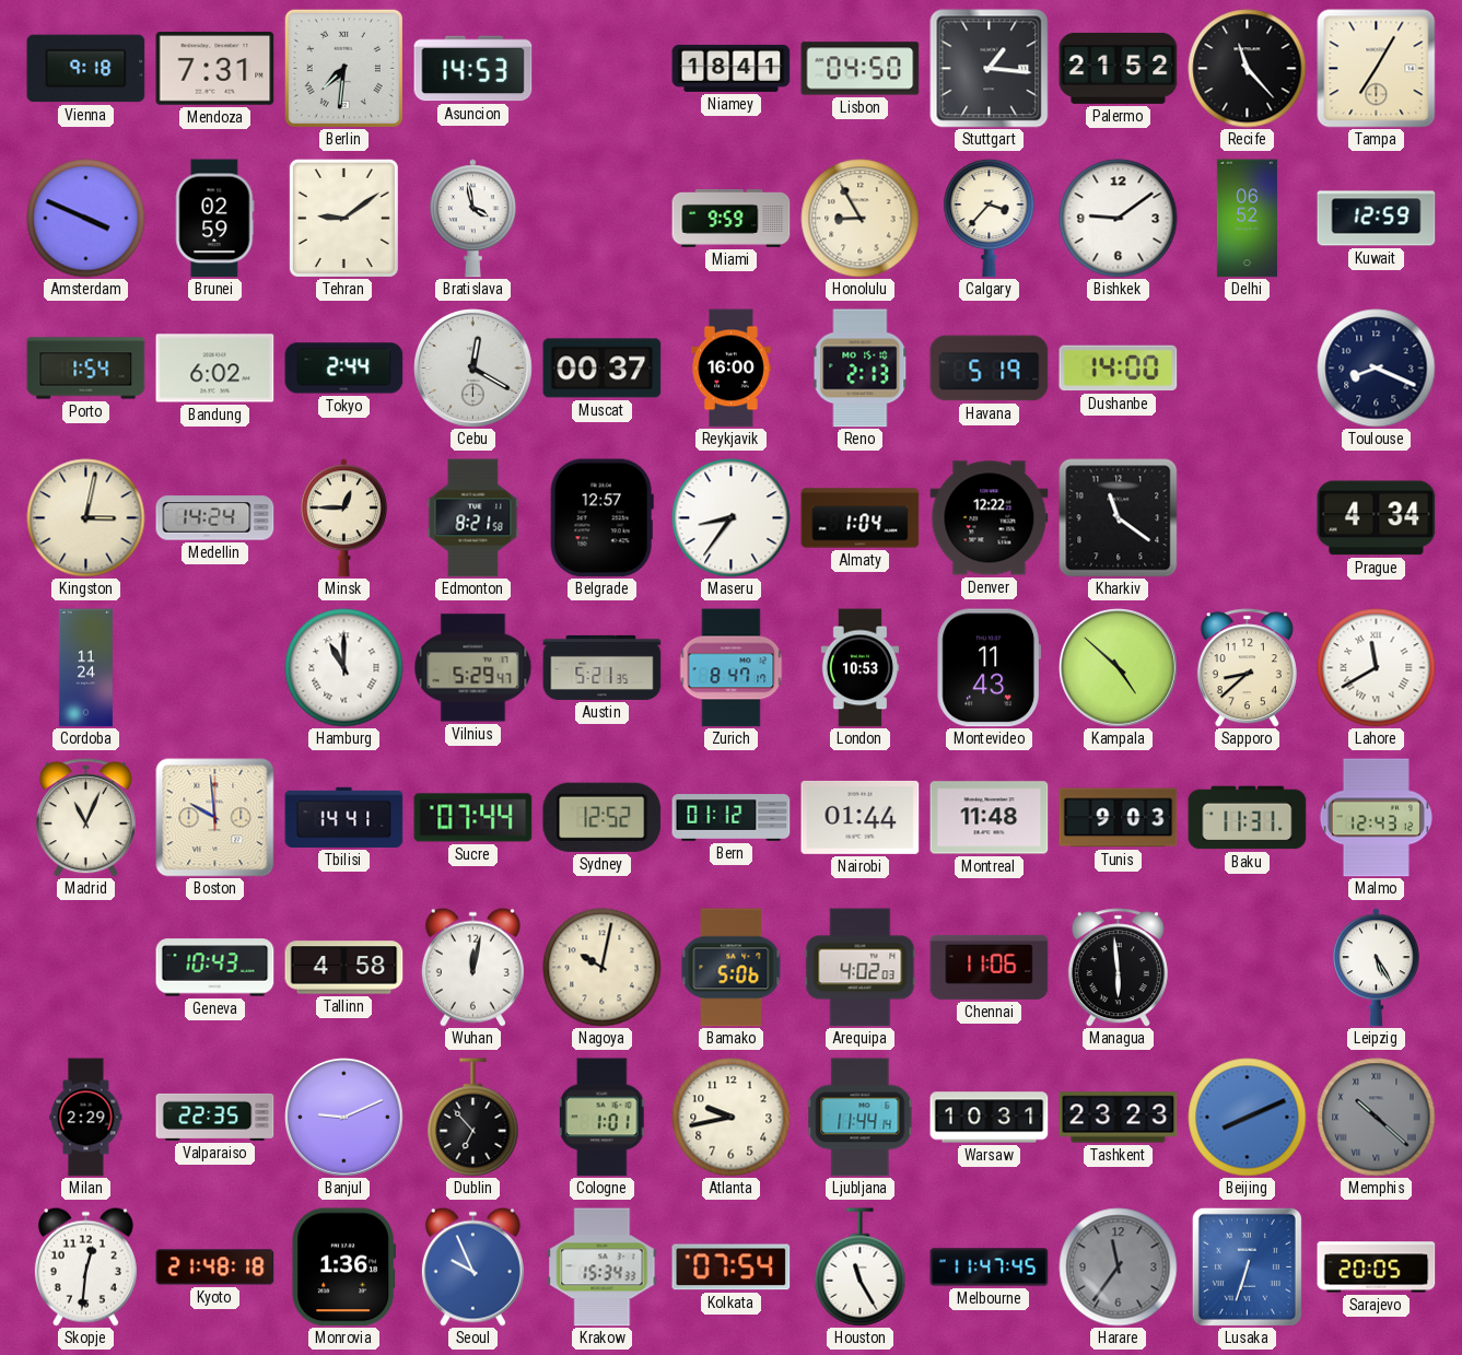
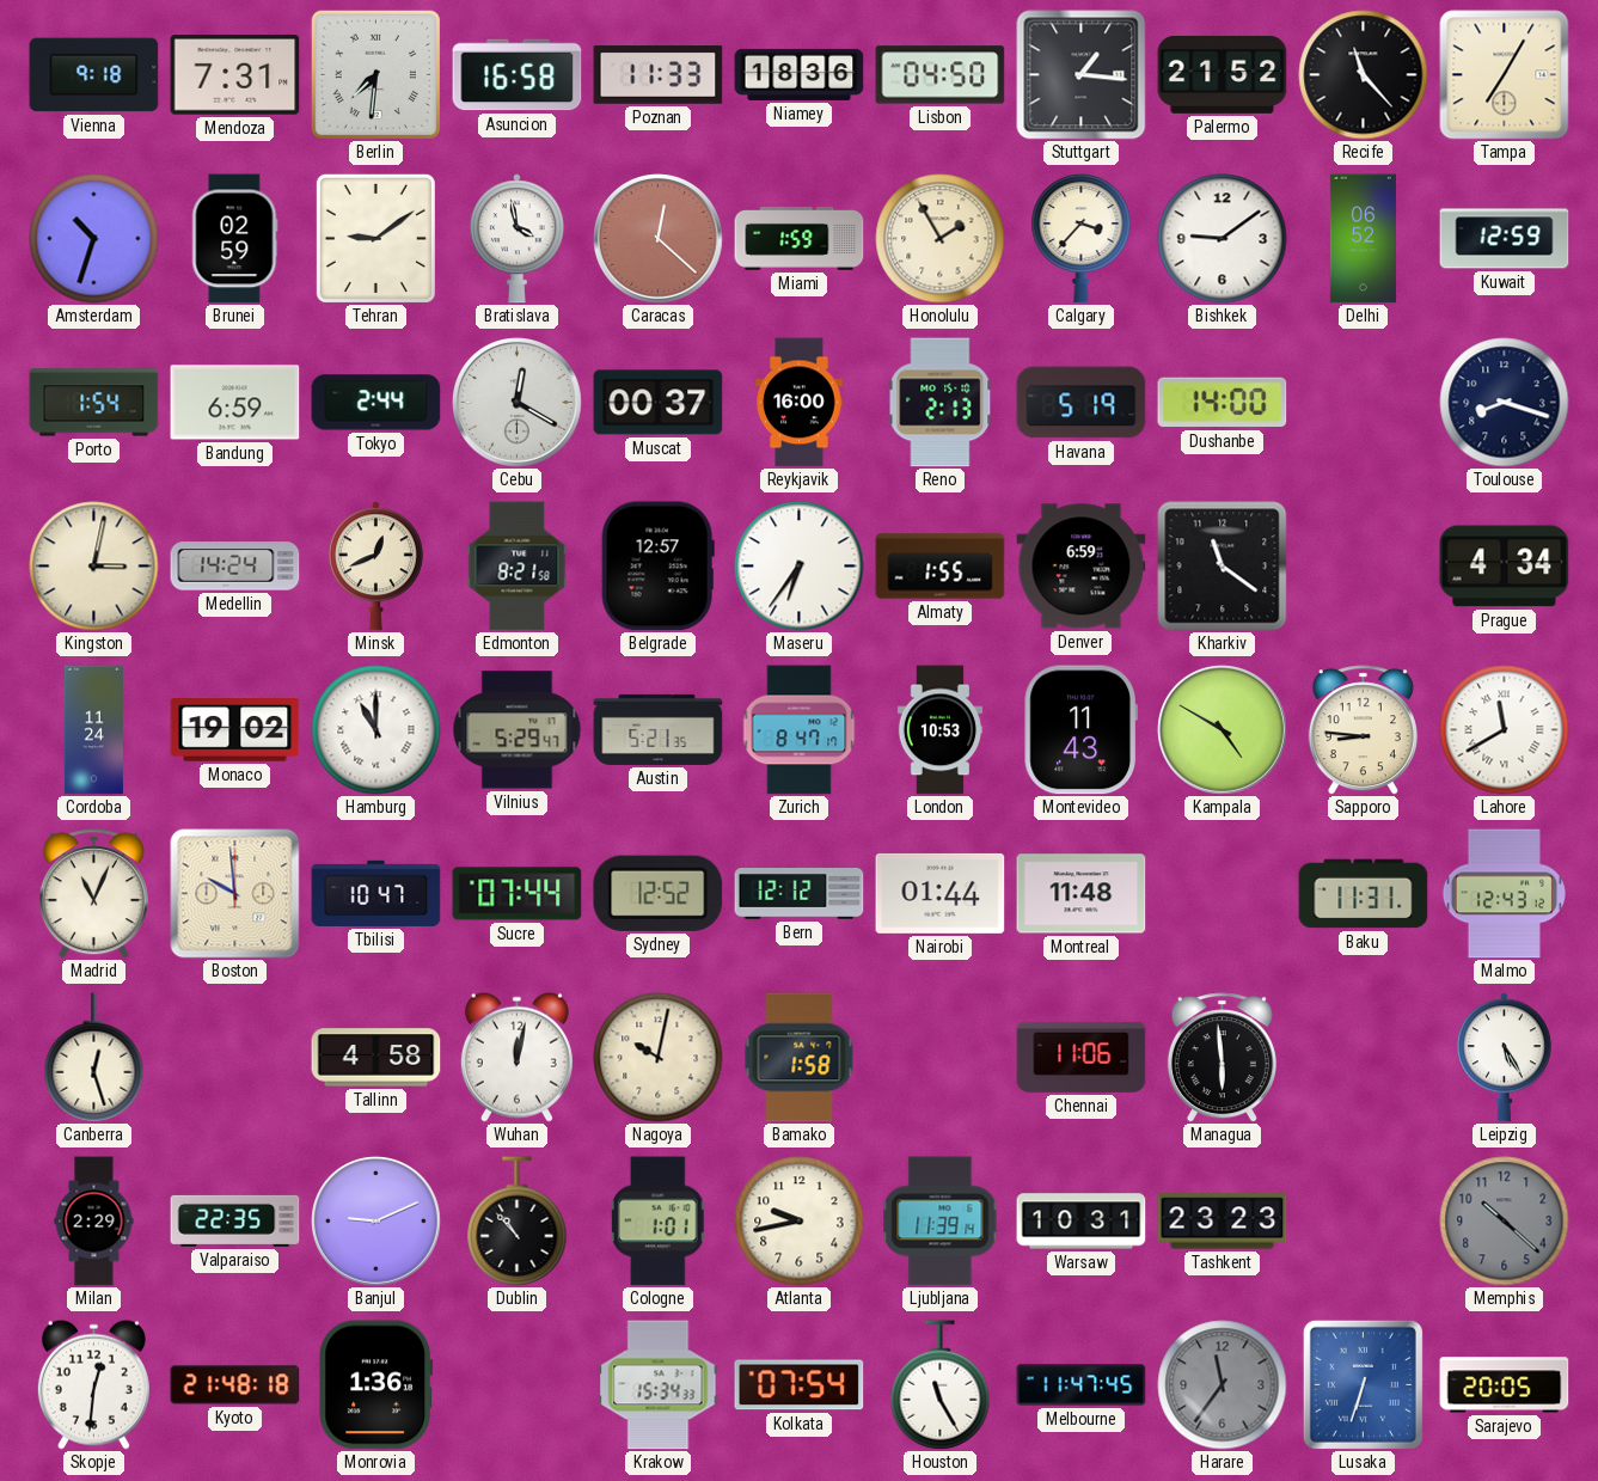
Asuncion: 14:53 -> 16:58 (518, 75)
Poznan: none -> 11:33 (659, 75)
Niamey: 18:41 -> 18:36 (800, 74)
Amsterdam: 3:49 -> 10:33 (94, 239)
Caracas: none -> 12:22 (659, 239)
Miami: 9:59 -> 1:59 (800, 238)
Honolulu: 8:55 -> 1:55 (941, 239)
Bandung: 6:02 -> 6:59 (235, 403)
Toulouse: 8:19 -> 8:18 (1505, 403)
Minsk: 12:45 -> 12:41 (375, 567)
Maseru: 8:36 -> 6:36 (800, 567)
Almaty: 1:04 -> 1:55 (941, 567)
Denver: 12:22 -> 6:59 (1082, 567)
Monaco: none -> 19:02 (235, 730)
Kampala: 4:52 -> 4:50 (1223, 730)
Sapporo: 8:38 -> 8:46 (1363, 730)
Tbilisi: 14:41 -> 10:47 (376, 893)
Bern: 01:12 -> 12:12 (800, 894)
Tunis: 9:03 -> none (1119, 818)
Canberra: none -> 12:27 (94, 1058)
Geneva: 10:43 -> none (215, 968)
Bamako: 5:06 -> 1:58 (800, 1058)
Arequipa: 4:02 -> none (861, 968)
Dublin: 6:53 -> 10:53 (518, 1222)
Ljubljana: 11:44 -> 11:39 (941, 1222)
Beijing: 8:11 -> none (1248, 1118)
Memphis numerals: Roman -> Arabic (1505, 1222)
Seoul: 9:56 -> none (472, 1266)
